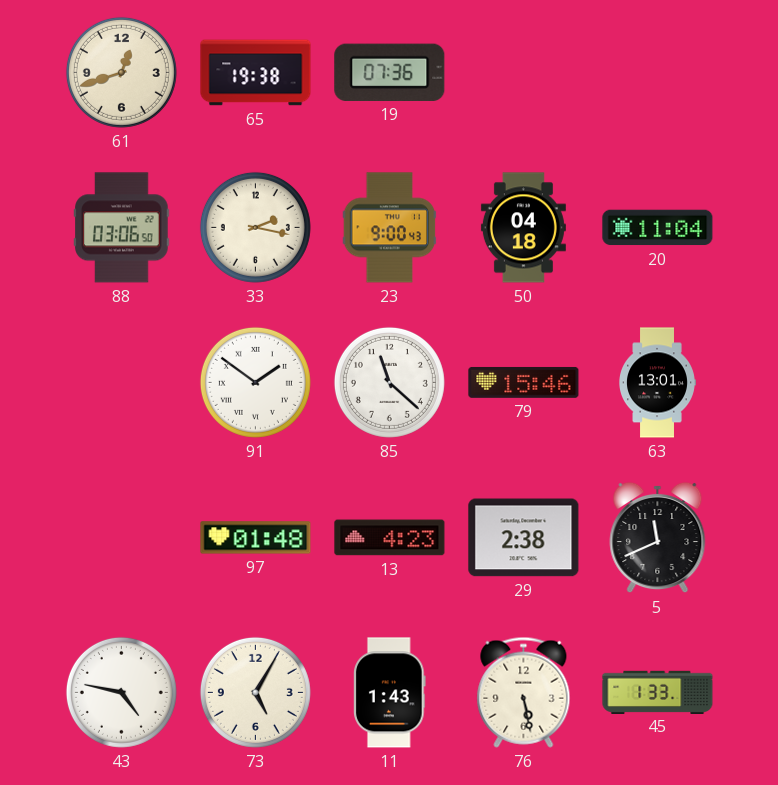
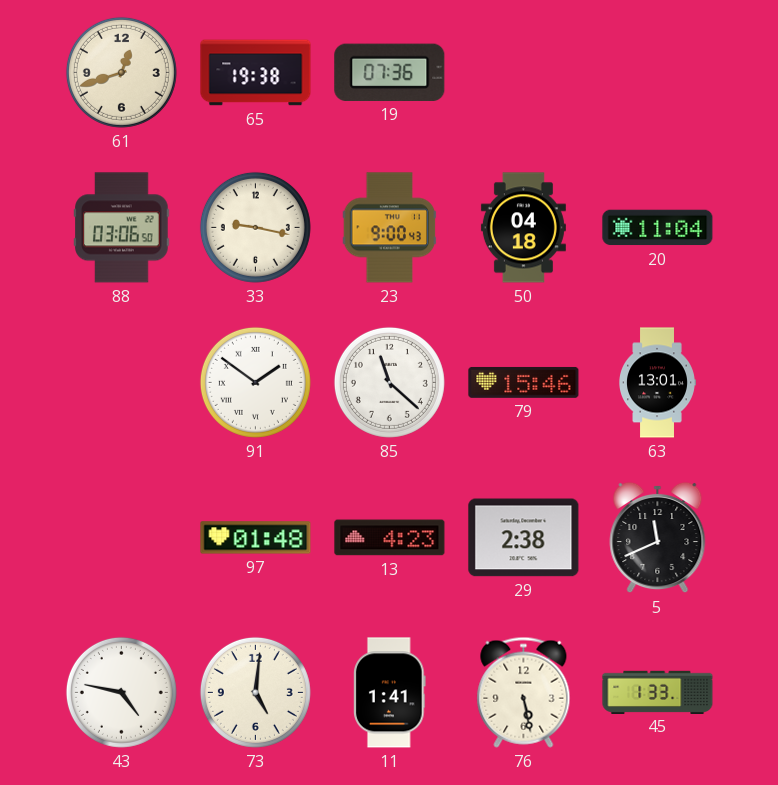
33: 2:17 -> 9:17 (255, 227)
73: 5:05 -> 5:01 (255, 692)
11: 1:43 -> 1:41 (390, 693)
